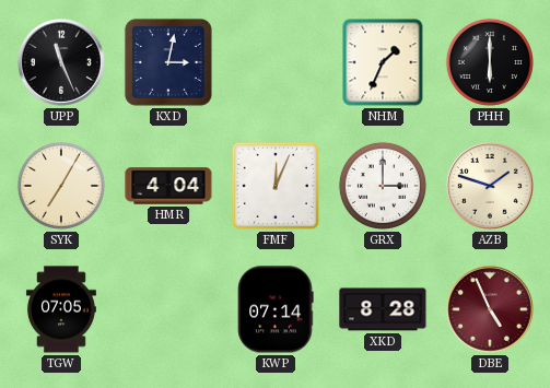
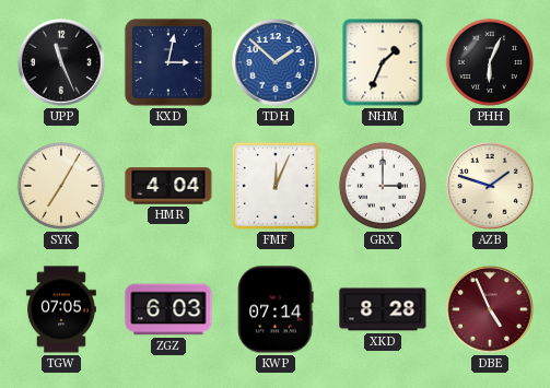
TDH: none -> 1:52 (277, 63)
PHH: 6:00 -> 6:04 (490, 62)
ZGZ: none -> 6:03 (168, 309)
